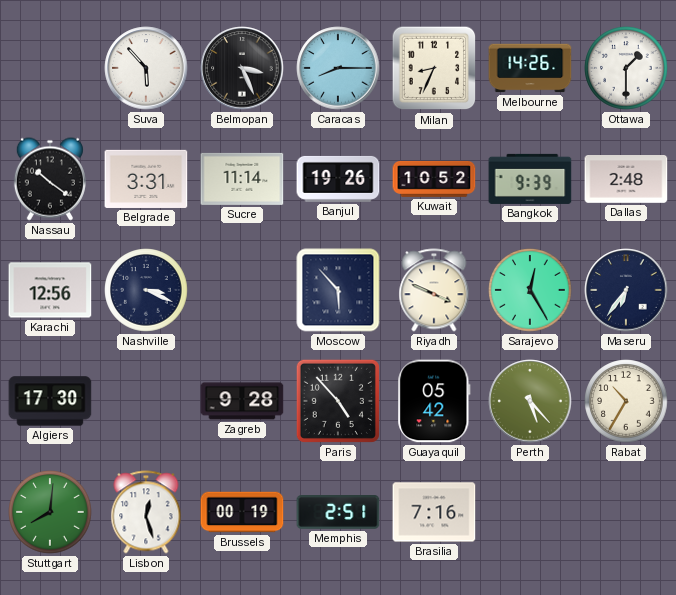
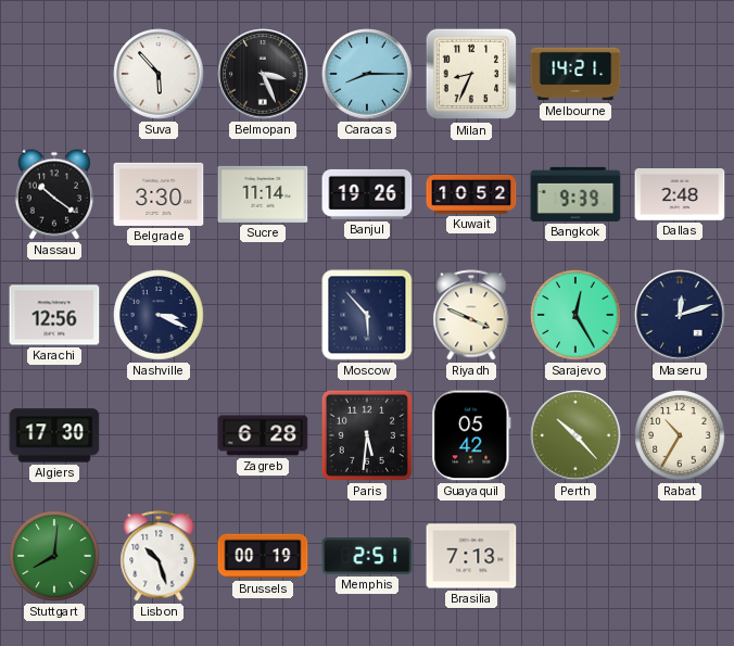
Melbourne: 14:26 -> 14:21 (575, 74)
Ottawa: 1:30 -> none (626, 68)
Belgrade: 3:31 -> 3:30 (159, 194)
Maseru: 6:36 -> 12:12 (680, 315)
Zagreb: 9:28 -> 6:28 (263, 435)
Paris: 4:53 -> 5:31 (367, 435)
Perth: 5:23 -> 10:23 (575, 435)
Lisbon: 12:27 -> 10:27 (159, 556)
Brasilia: 7:16 -> 7:13 (471, 556)
